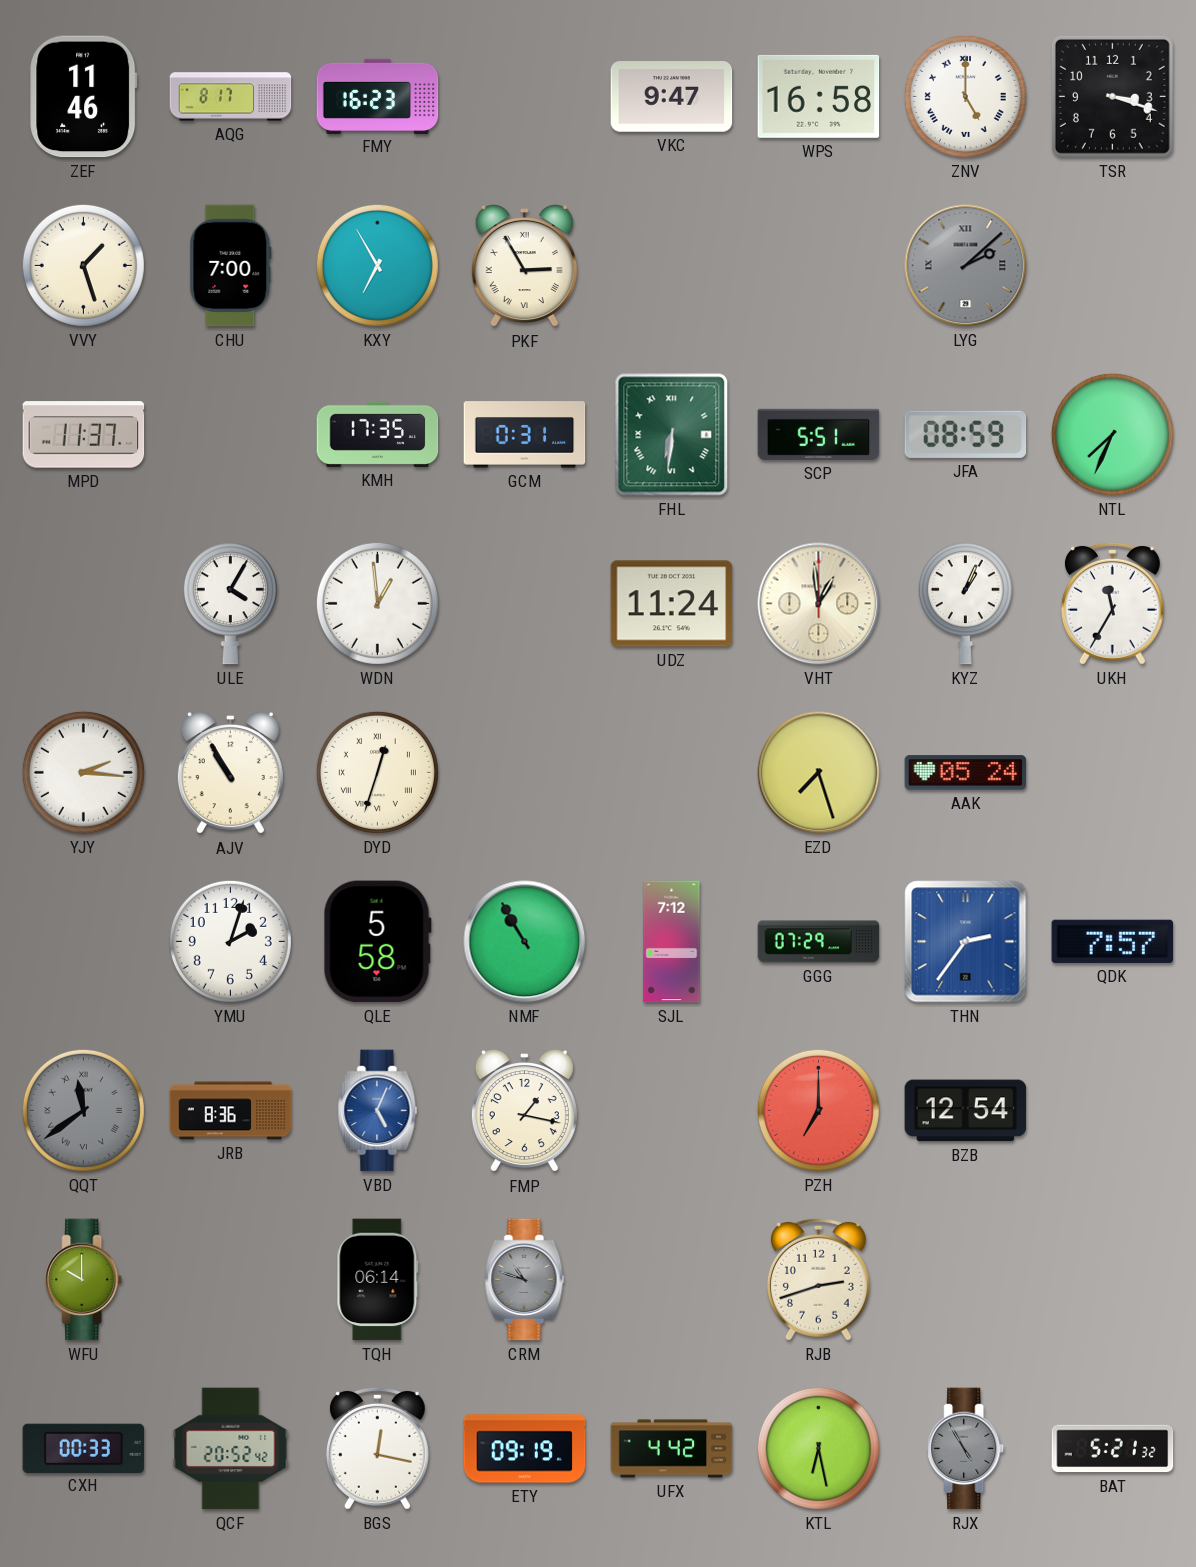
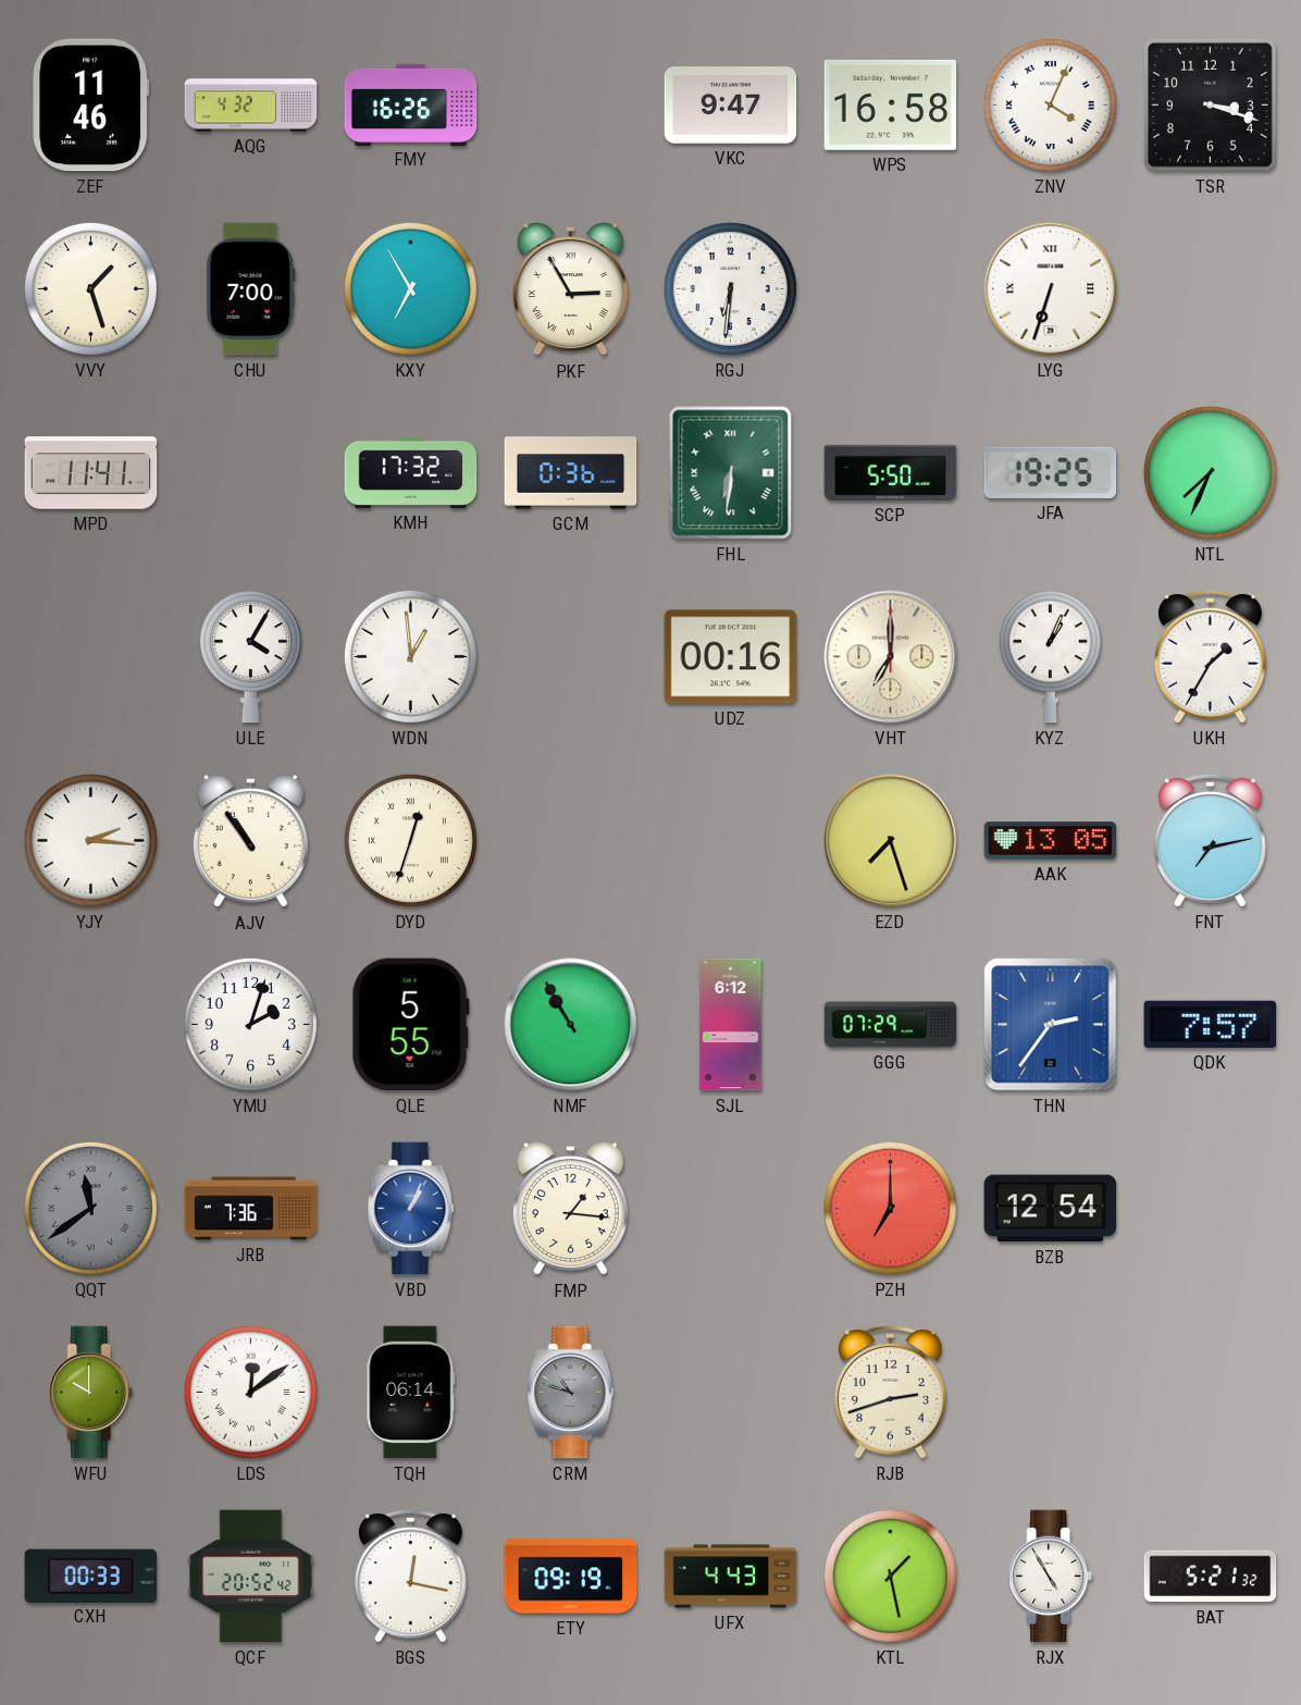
AQG: 8:17 -> 4:32 (251, 106)
FMY: 16:23 -> 16:26 (411, 104)
ZNV: 5:00 -> 4:04 (1050, 104)
RGJ: none -> 6:31 (730, 288)
LYG: 2:08 -> 6:33 (1051, 289)
LYG dial: grey -> white (1051, 289)
MPD: 11:37 -> 11:41 (91, 473)
KMH: 17:35 -> 17:32 (411, 472)
GCM: 0:31 -> 0:36 (571, 473)
SCP: 5:51 -> 5:50 (891, 472)
JFA: 08:59 -> 19:25 (1051, 472)
UDZ: 11:24 -> 00:16 (731, 657)
VHT: 12:59 -> 7:00 (891, 657)
UKH: 11:35 -> 1:35 (1210, 656)
AJV: 10:55 -> 10:54 (250, 841)
AAK: 05:24 -> 13:05 (1051, 841)
FNT: none -> 7:13 (1210, 840)
QLE: 5:58 -> 5:55 (410, 1025)
SJL: 7:12 -> 6:12 (731, 1025)
JRB: 8:36 -> 7:36 (251, 1209)
VBD: 5:04 -> 1:04 (411, 1209)
FMP: 1:17 -> 1:16 (570, 1209)
LDS: none -> 12:09 (250, 1392)
UFX: 4:42 -> 4:43 (731, 1577)
KTL: 6:28 -> 1:28 (890, 1576)
RJX dial: grey -> white (1051, 1577)
